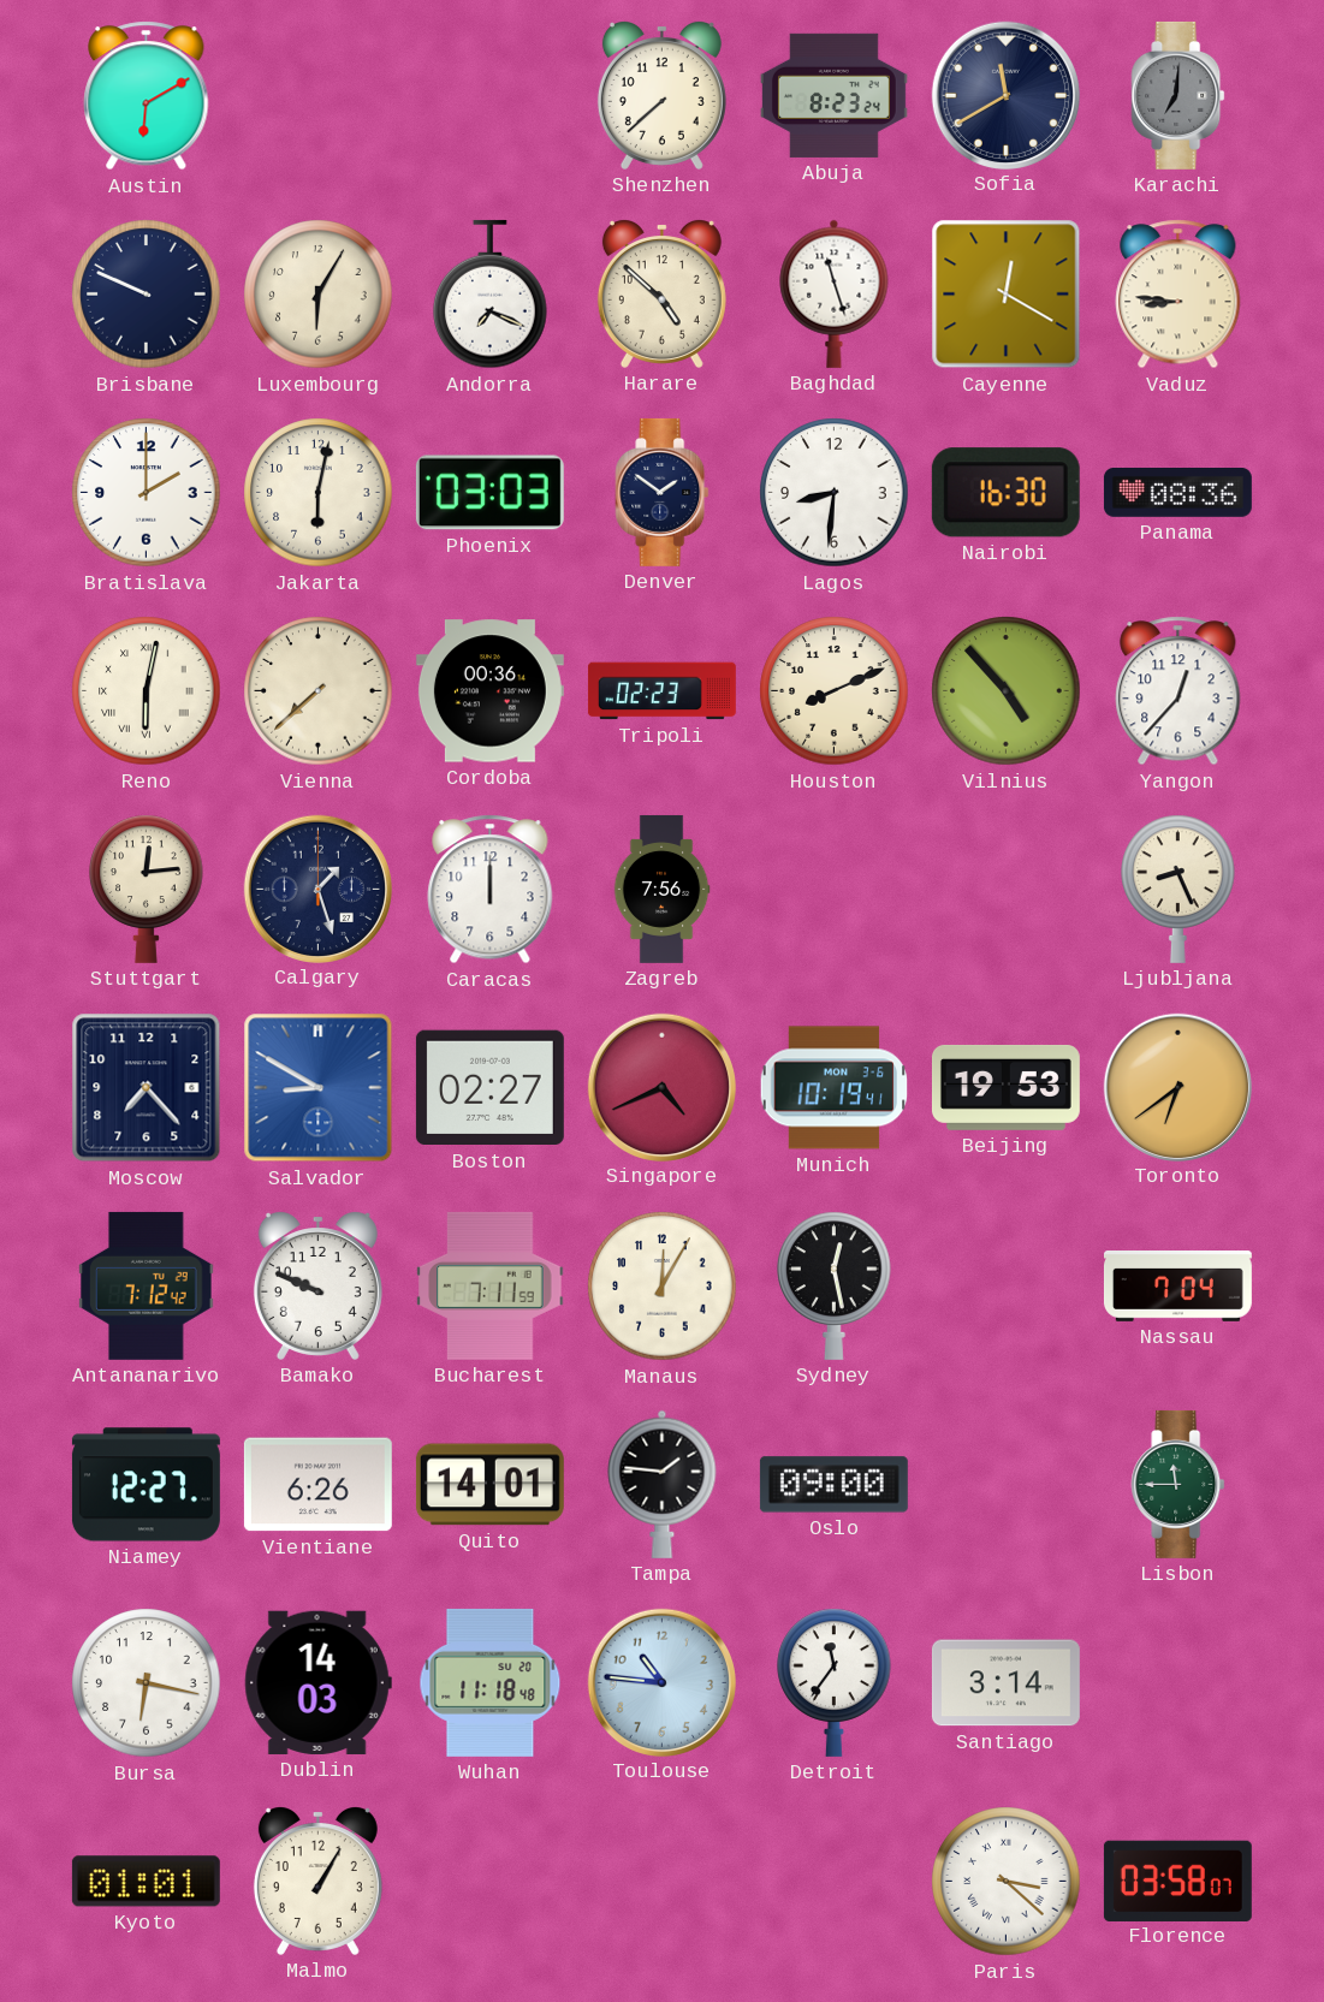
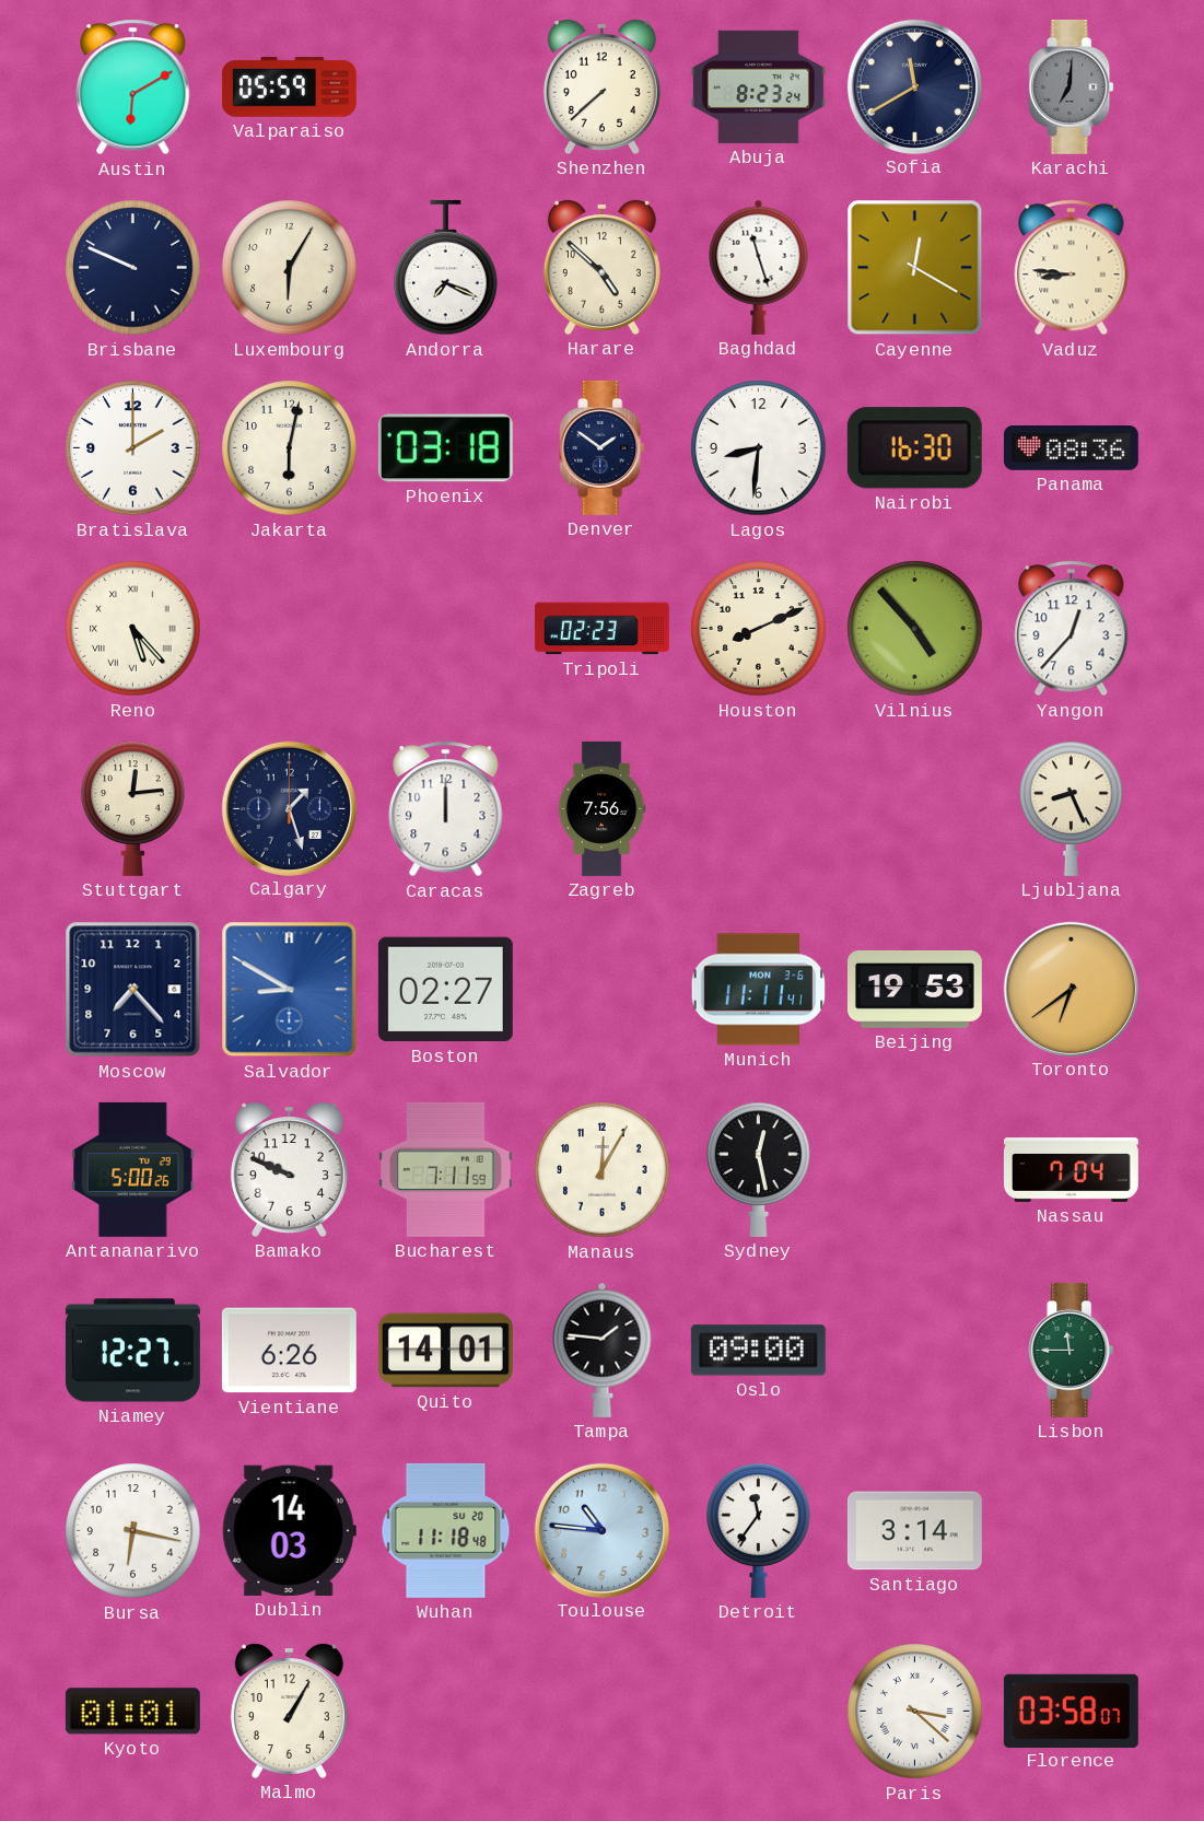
Valparaiso: none -> 05:59 (289, 87)
Phoenix: 03:03 -> 03:18 (445, 448)
Reno: 6:02 -> 5:23 (133, 629)
Vienna: 7:38 -> none (319, 691)
Cordoba: 00:36 -> none (489, 691)
Singapore: 4:41 -> none (661, 1087)
Munich: 10:19 -> 11:11 (759, 990)
Antananarivo: 7:12 -> 5:00 (133, 1169)
